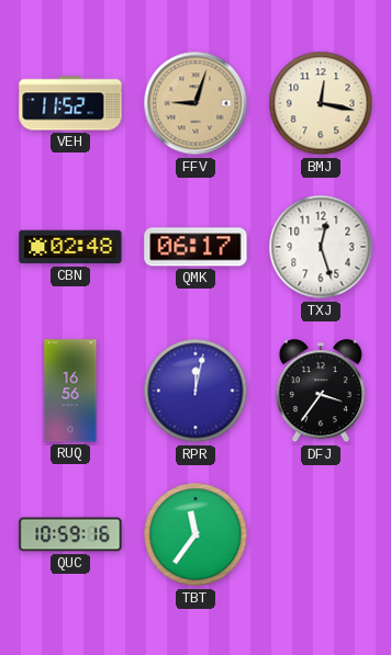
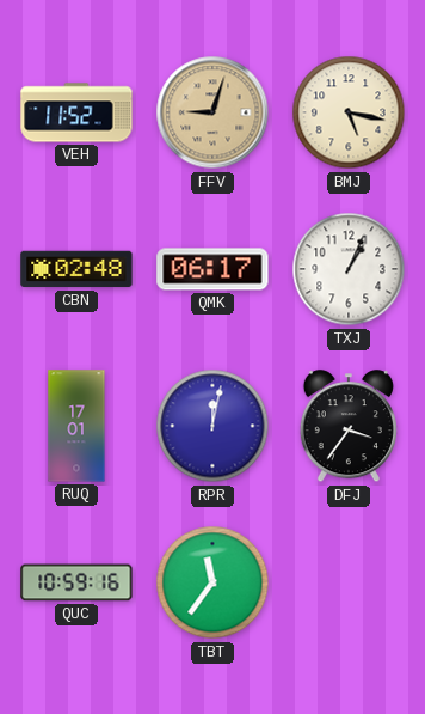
BMJ: 12:17 -> 5:17 (349, 112)
TXJ: 12:27 -> 1:04 (349, 269)
RUQ: 16:56 -> 17:01 (76, 426)
